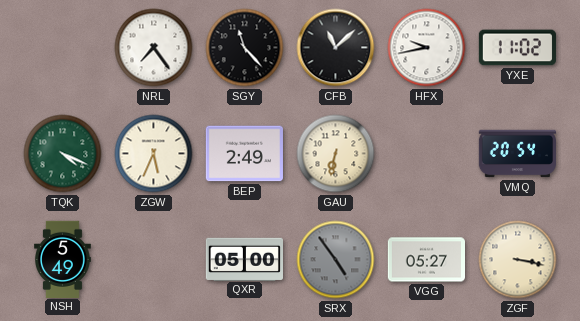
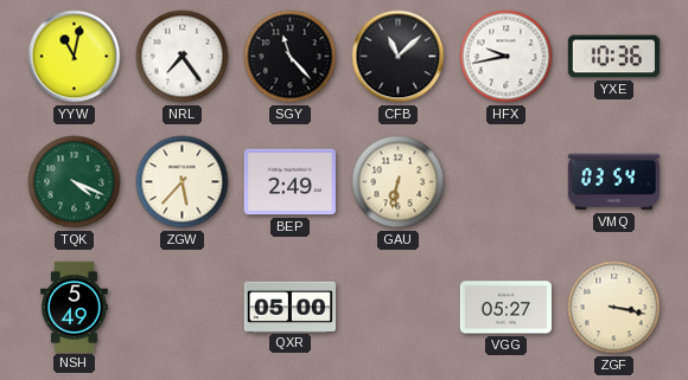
YYW: none -> 11:02 (75, 57)
YXE: 11:02 -> 10:36 (613, 57)
ZGW: 5:34 -> 5:37 (183, 182)
VMQ: 20:54 -> 03:54 (613, 182)
SRX: 4:54 -> none (336, 260)
